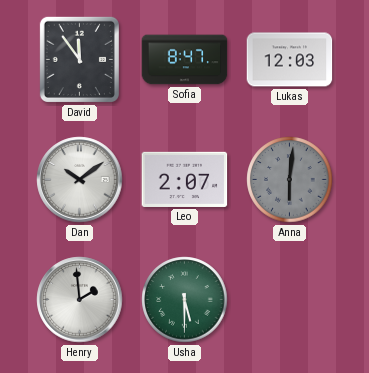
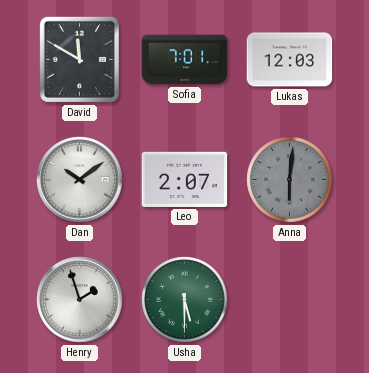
David: 11:54 -> 11:50 (79, 59)
Sofia: 8:47 -> 7:01 (185, 60)
Henry: 1:59 -> 1:57 (80, 300)
